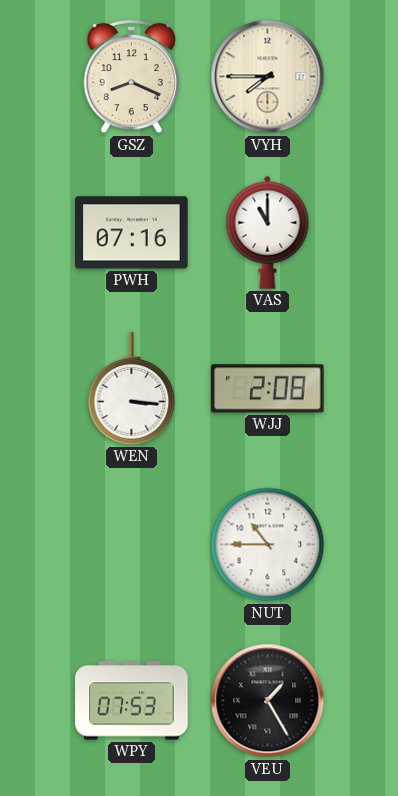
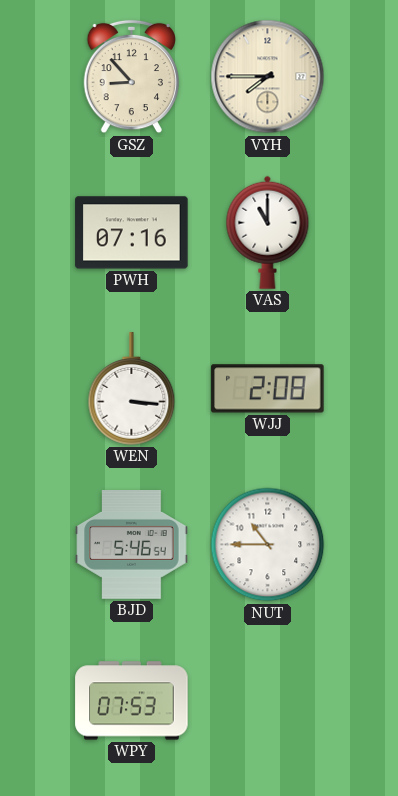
GSZ: 8:19 -> 8:53 (131, 77)
BJD: none -> 5:46 (132, 545)
VEU: 1:25 -> none (268, 701)
